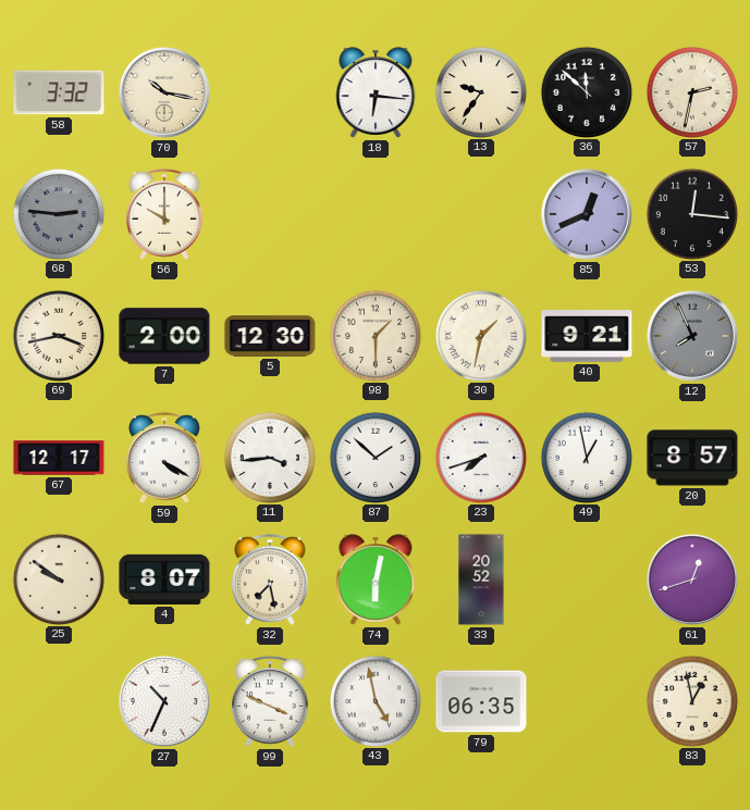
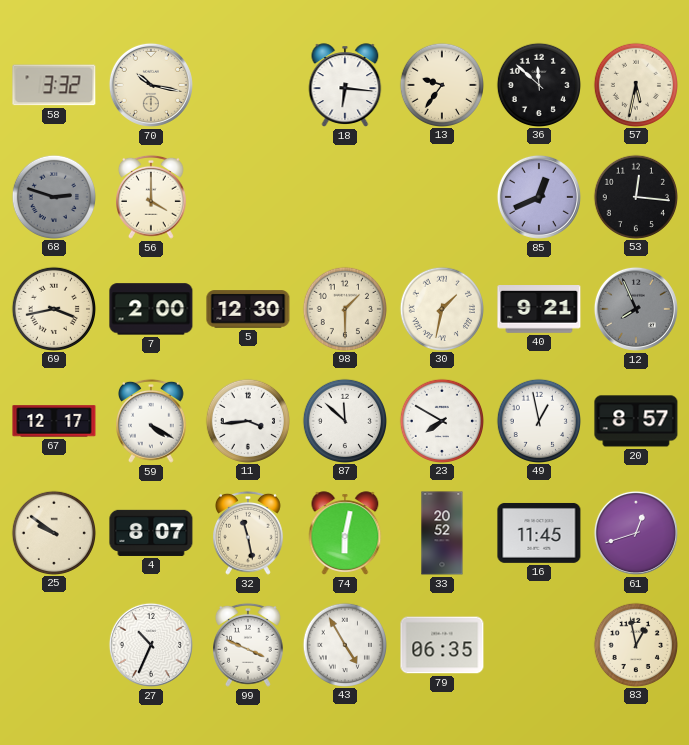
57: 2:32 -> 5:32 (635, 84)
68: 2:46 -> 2:48 (53, 196)
56: 10:00 -> 4:00 (152, 197)
87: 1:52 -> 11:52 (344, 420)
23: 7:42 -> 7:50 (441, 420)
32: 7:28 -> 11:28 (249, 533)
16: none -> 11:45 (539, 533)
43: 4:58 -> 4:55 (344, 644)
